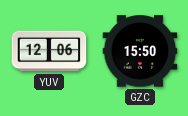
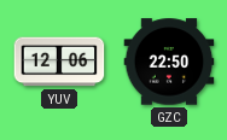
GZC: 15:50 -> 22:50 (169, 62)
